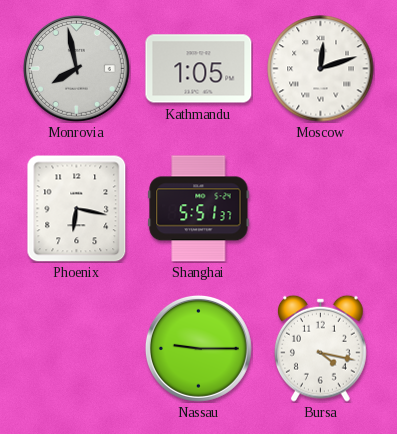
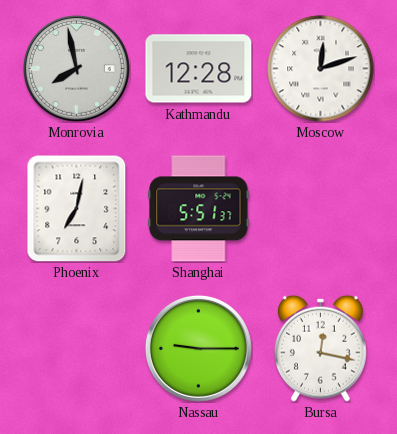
Kathmandu: 1:05 -> 12:28 (199, 69)
Phoenix: 6:17 -> 7:02 (77, 208)
Bursa: 4:17 -> 12:17 (321, 348)
